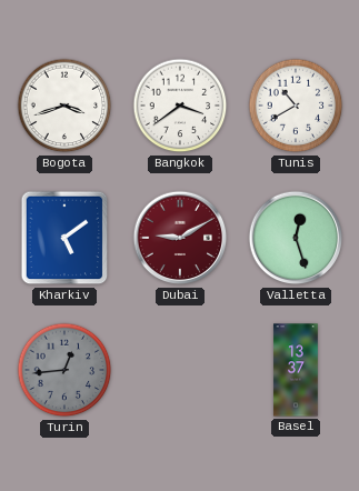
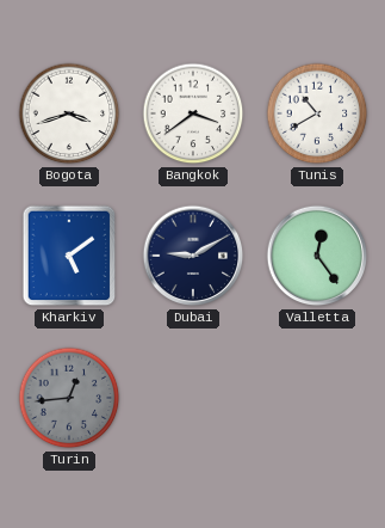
Dubai dial: burgundy -> navy (193, 256)
Valletta: 12:27 -> 12:24 (317, 256)
Basel: 13:37 -> none (296, 370)
